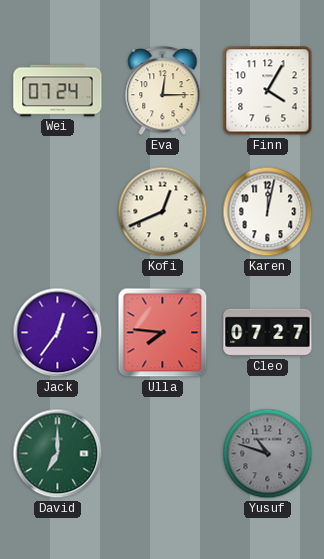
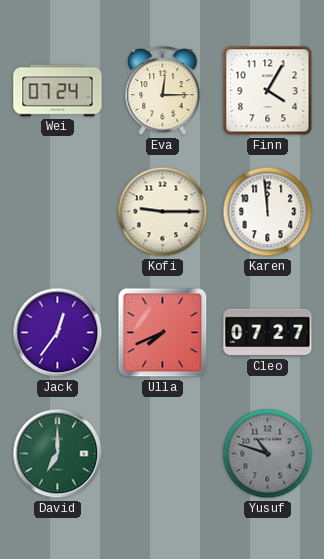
Kofi: 12:41 -> 9:15 (163, 212)
Karen: 12:02 -> 11:59 (268, 212)
Ulla: 7:46 -> 7:41 (163, 333)
